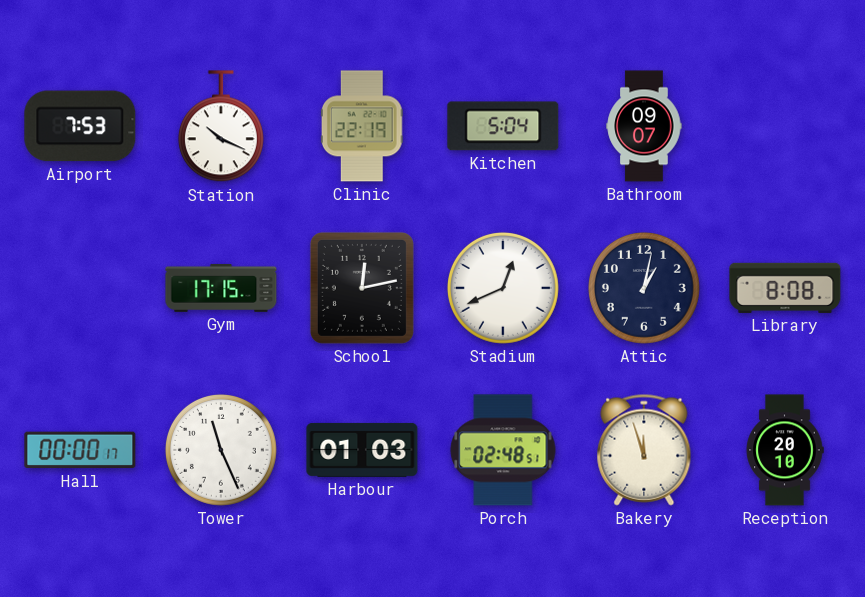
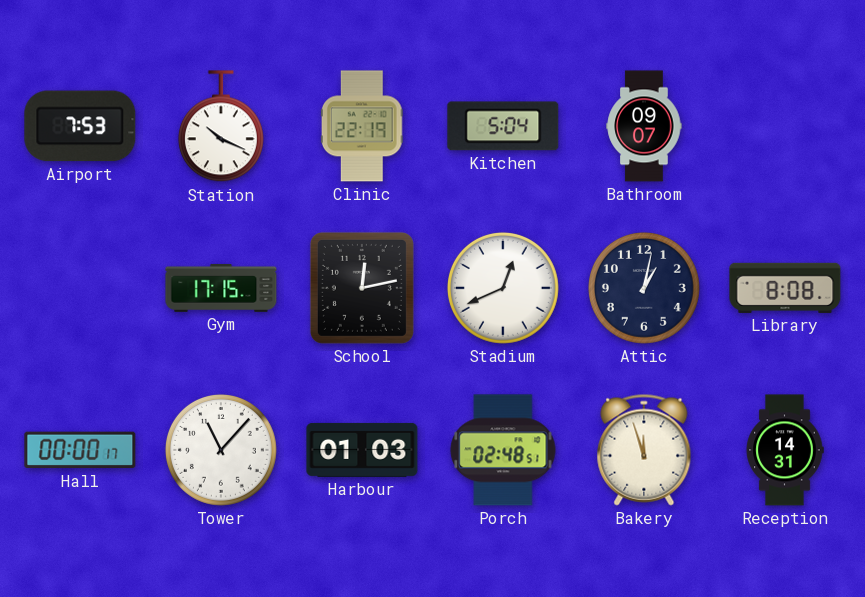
Tower: 11:26 -> 11:07 (221, 450)
Reception: 20:10 -> 14:31 (785, 450)
